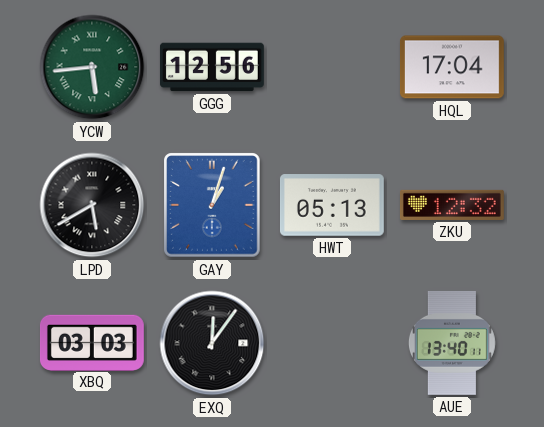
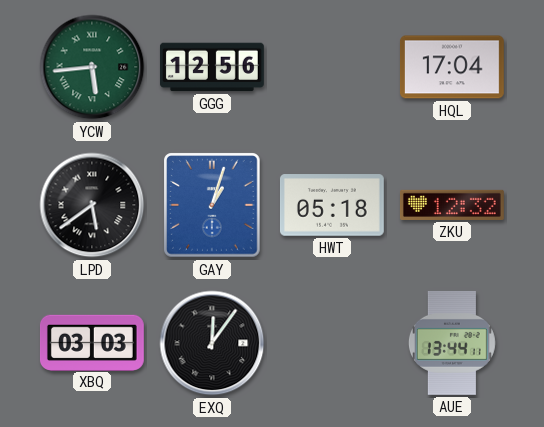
LPD: 5:40 -> 5:39 (92, 205)
HWT: 05:13 -> 05:18 (332, 205)
AUE: 13:40 -> 13:44 (452, 343)
